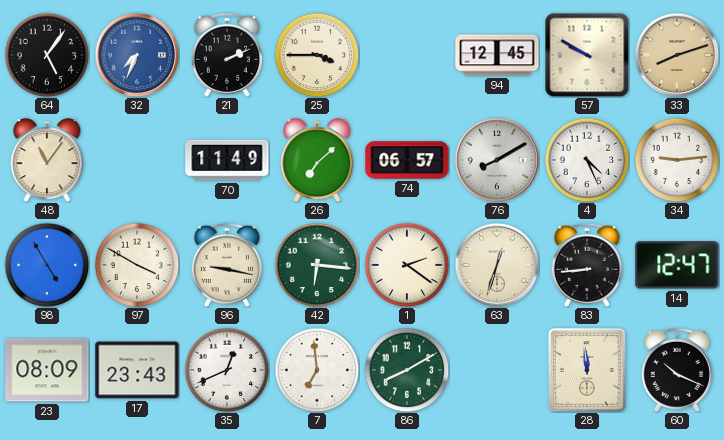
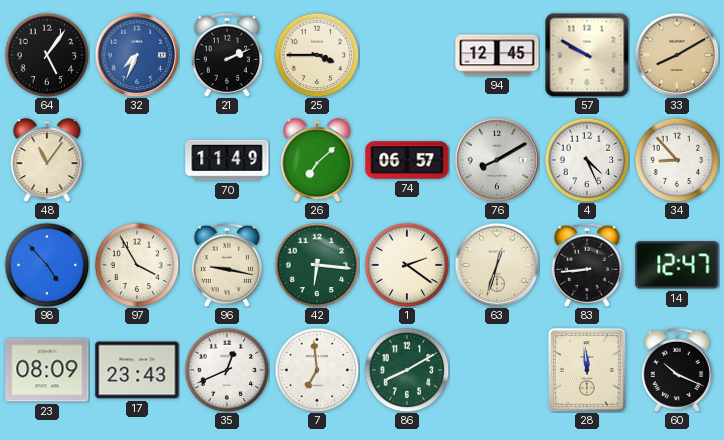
33: 8:12 -> 8:10 (677, 55)
34: 9:14 -> 8:53 (677, 160)
98: 4:55 -> 4:53 (47, 265)
97: 3:50 -> 3:55 (137, 265)
